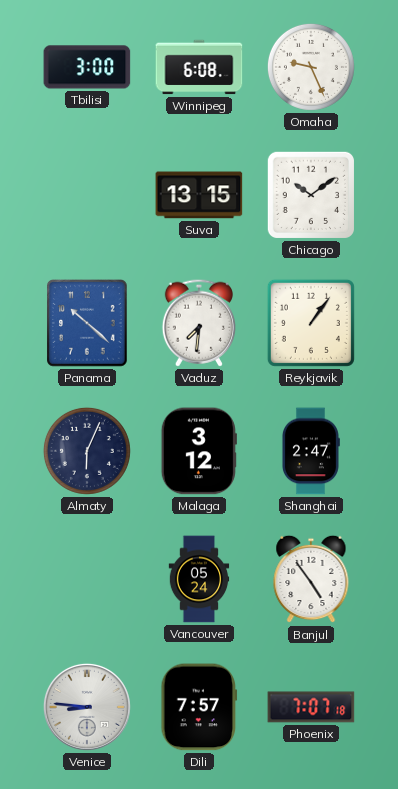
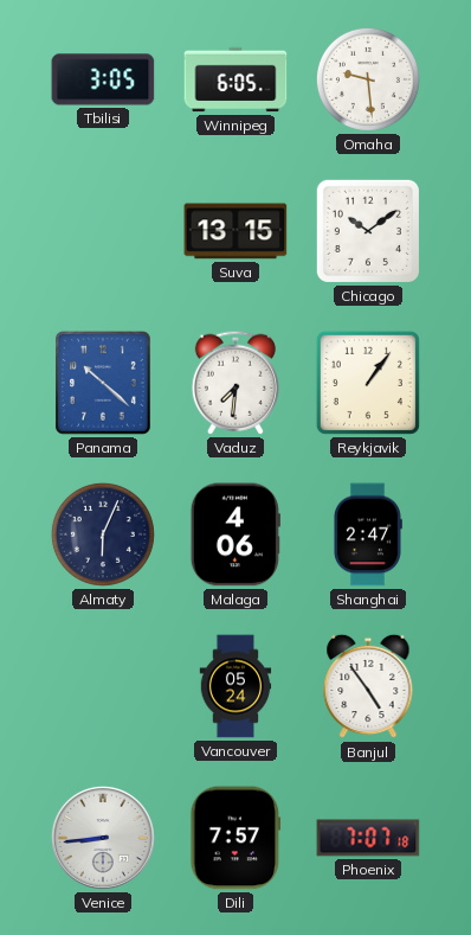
Tbilisi: 3:00 -> 3:05 (103, 79)
Winnipeg: 6:08 -> 6:05 (236, 79)
Omaha: 9:26 -> 9:29 (368, 79)
Malaga: 3:12 -> 4:06 (236, 534)
Venice: 8:46 -> 8:44 (103, 838)
